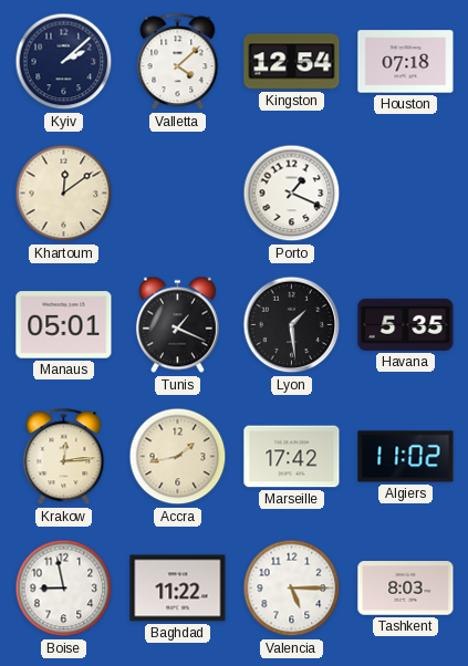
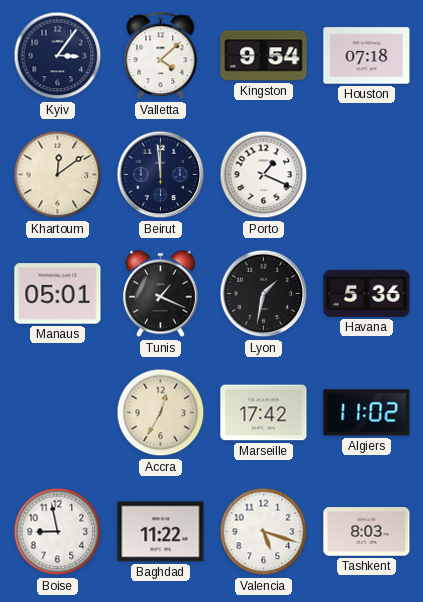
Kyiv: 2:08 -> 3:06 (58, 56)
Kingston: 12:54 -> 9:54 (264, 56)
Beirut: none -> 11:59 (161, 175)
Lyon: 1:29 -> 1:32 (264, 294)
Havana: 5:35 -> 5:36 (367, 293)
Krakow: 12:14 -> none (64, 457)
Accra: 1:43 -> 12:35 (161, 413)
Valencia: 5:15 -> 5:18 (264, 532)
